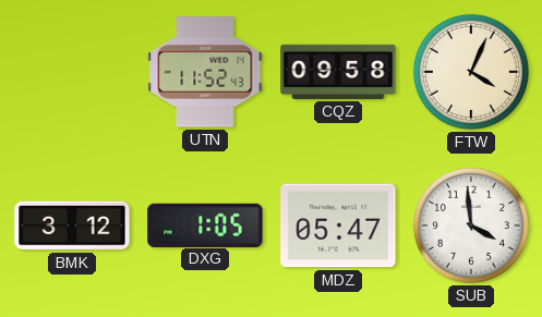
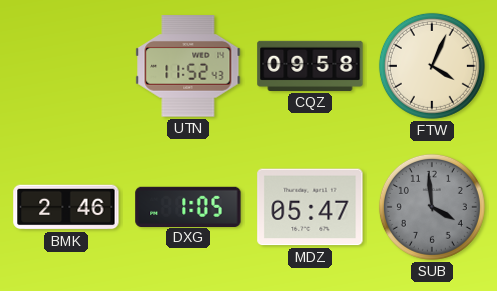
BMK: 3:12 -> 2:46 (66, 207)
SUB dial: white -> grey (432, 207)
